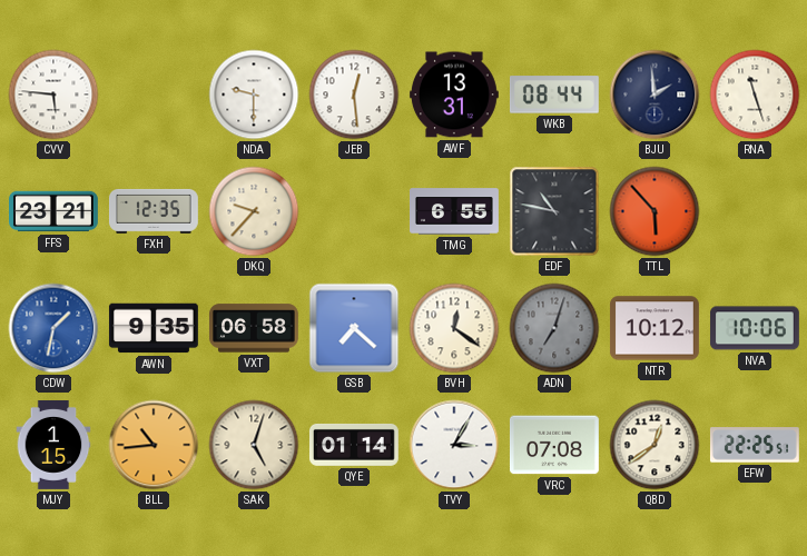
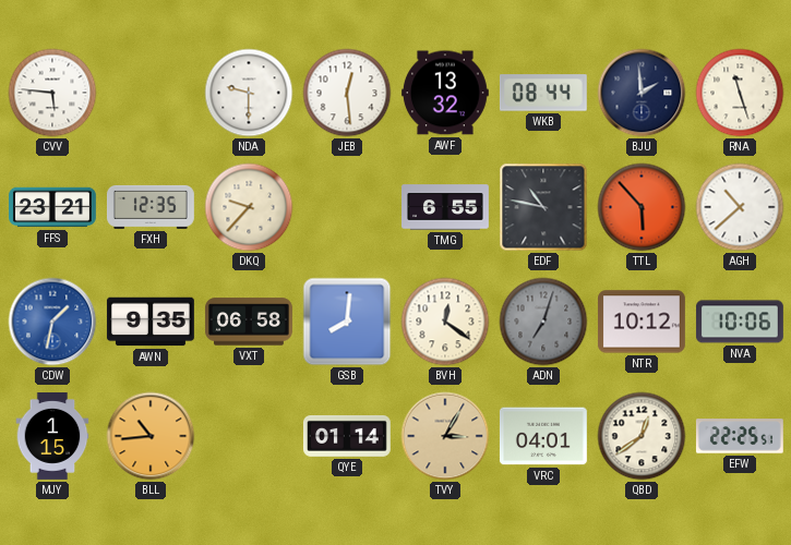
AWF: 13:31 -> 13:32 (445, 93)
AGH: none -> 10:38 (740, 207)
GSB: 7:22 -> 8:01 (347, 322)
SAK: 5:03 -> none (254, 445)
TVY dial: white -> champagne (445, 436)
VRC: 07:08 -> 04:01 (543, 436)
